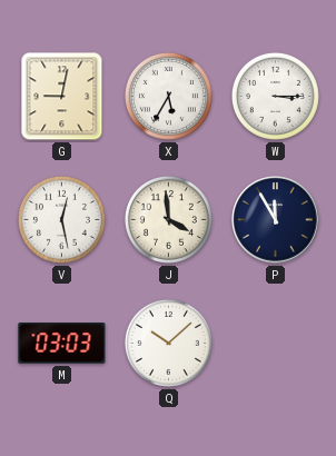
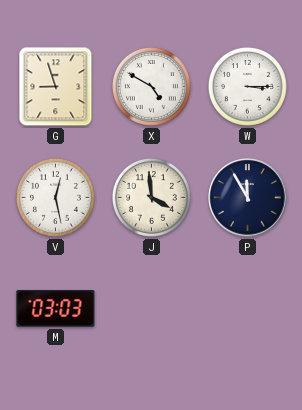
G: 9:02 -> 8:57 (56, 87)
X: 5:35 -> 4:50 (151, 86)
Q: 10:08 -> none (168, 343)
